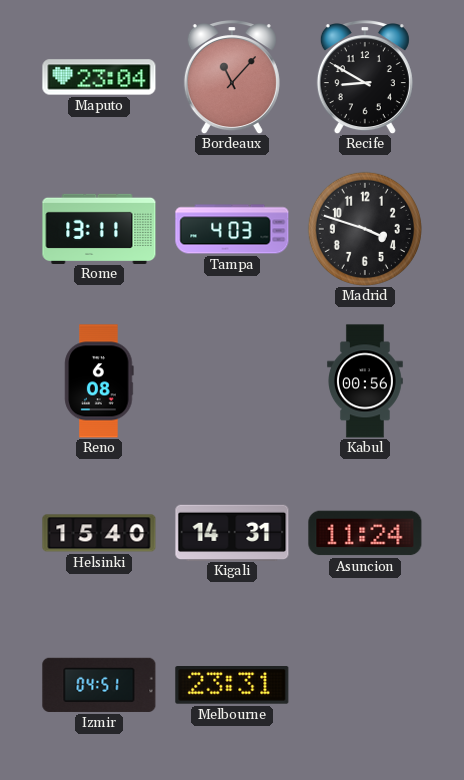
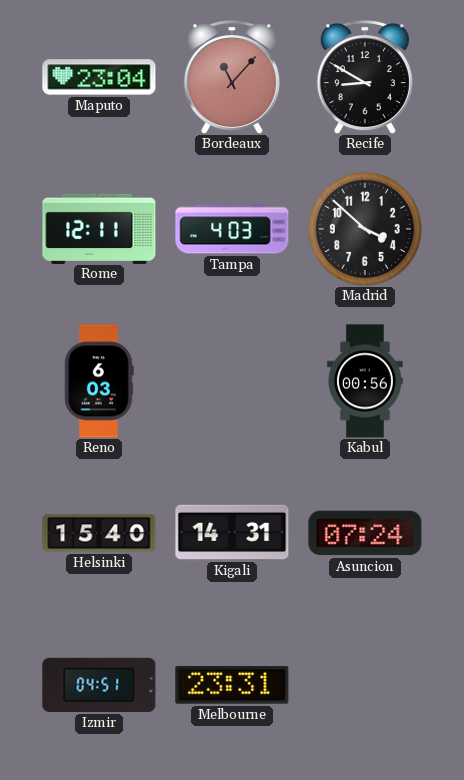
Rome: 13:11 -> 12:11 (99, 228)
Madrid: 3:48 -> 3:52 (365, 229)
Reno: 6:08 -> 6:03 (99, 381)
Asuncion: 11:24 -> 07:24 (365, 533)
